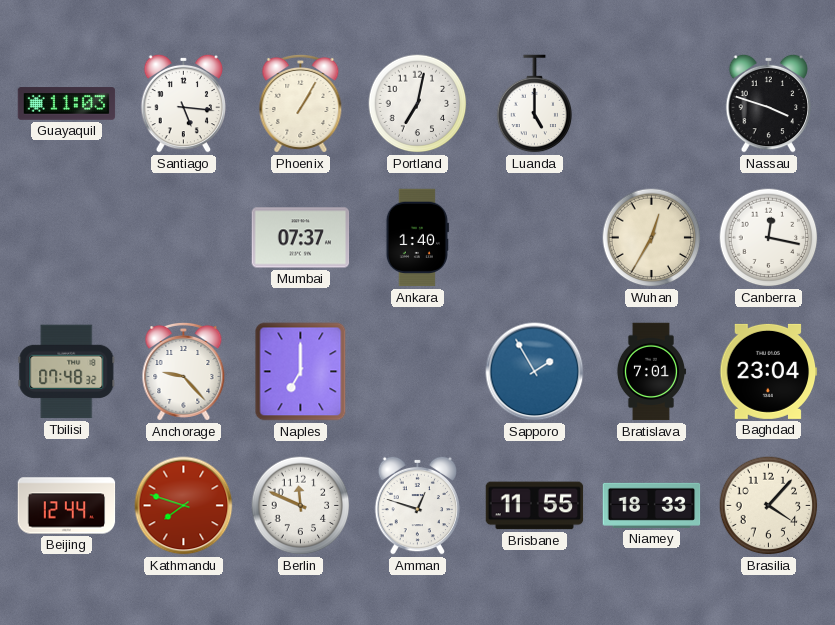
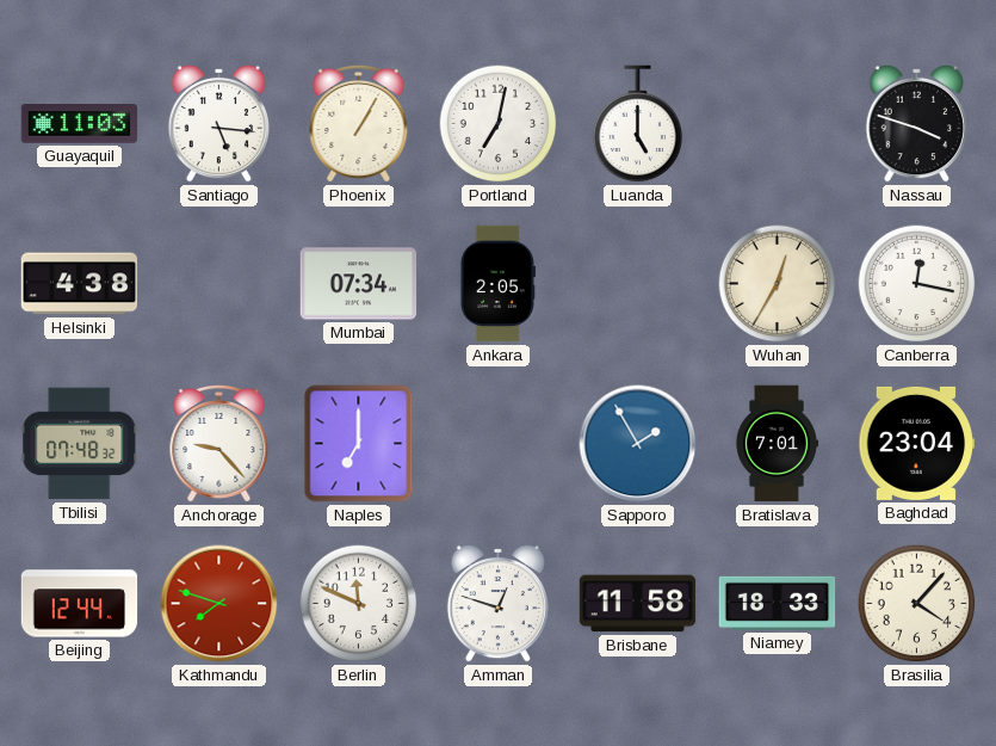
Helsinki: none -> 4:38 (80, 284)
Mumbai: 07:37 -> 07:34 (359, 284)
Ankara: 1:40 -> 2:05 (497, 284)
Brisbane: 11:55 -> 11:58 (638, 604)
